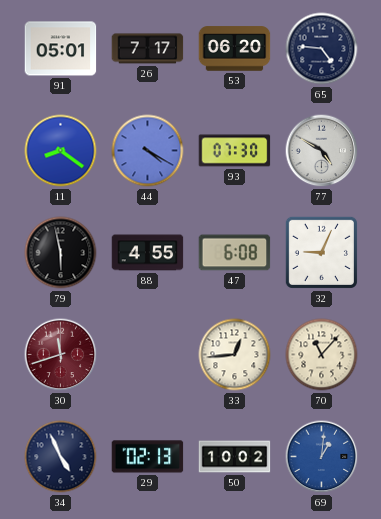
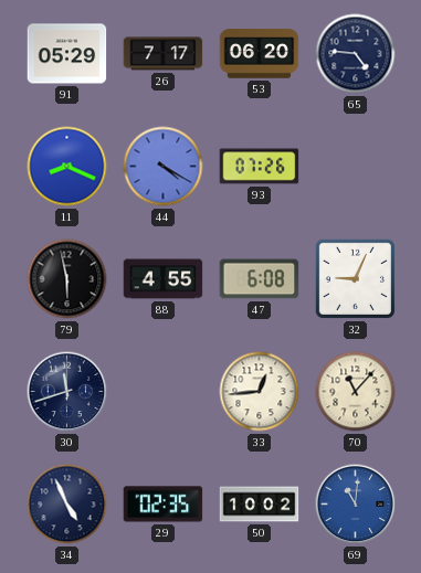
91: 05:01 -> 05:29 (67, 54)
11: 8:21 -> 8:19 (67, 167)
93: 07:30 -> 07:26 (260, 167)
77: 4:50 -> none (322, 151)
30 dial: burgundy -> navy (67, 392)
29: 02:13 -> 02:35 (164, 505)
69: 1:01 -> 11:01 (356, 505)
